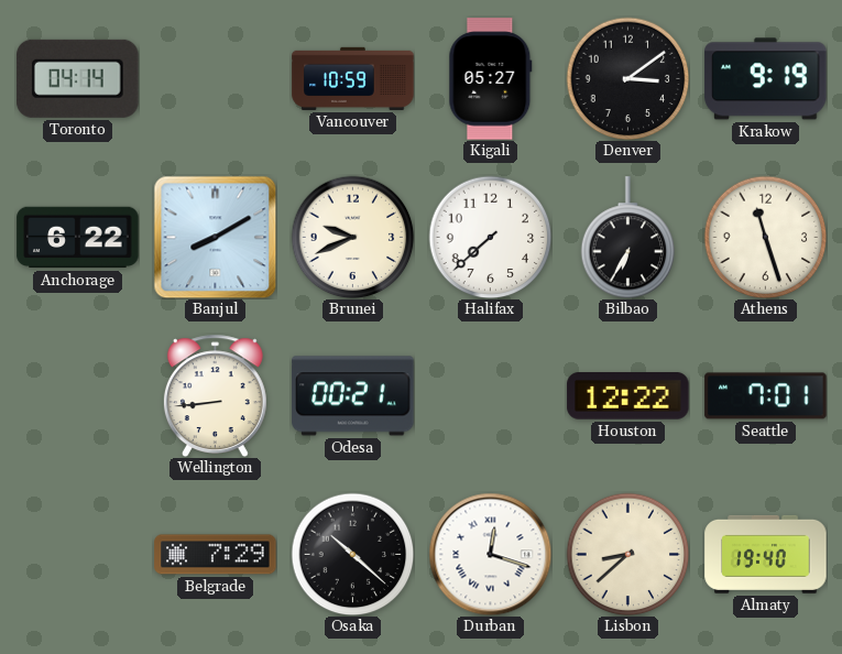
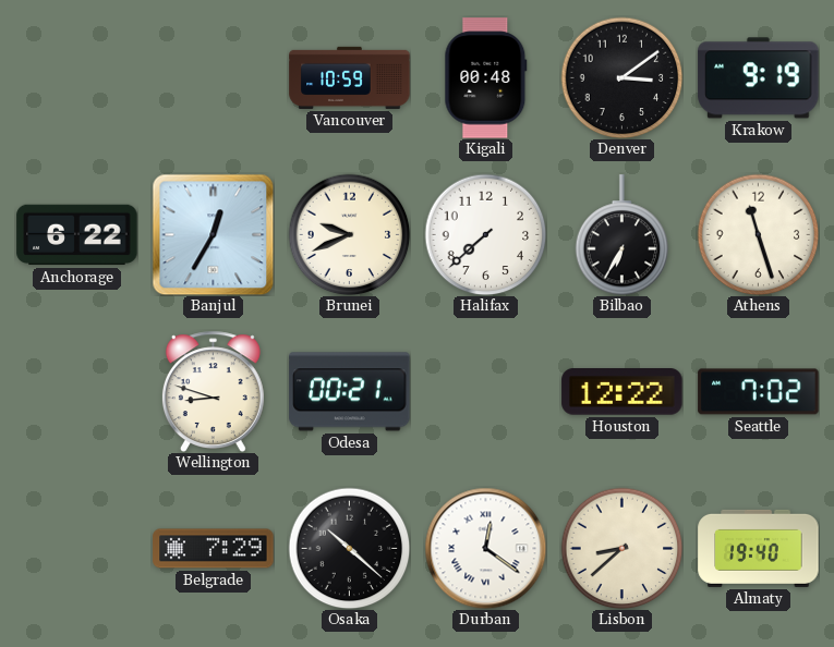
Toronto: 04:14 -> none (78, 78)
Kigali: 05:27 -> 00:48 (486, 78)
Banjul: 8:10 -> 12:35 (213, 234)
Wellington: 8:44 -> 8:48 (213, 391)
Seattle: 7:01 -> 7:02 (759, 392)
Durban: 12:18 -> 12:21 (485, 548)
